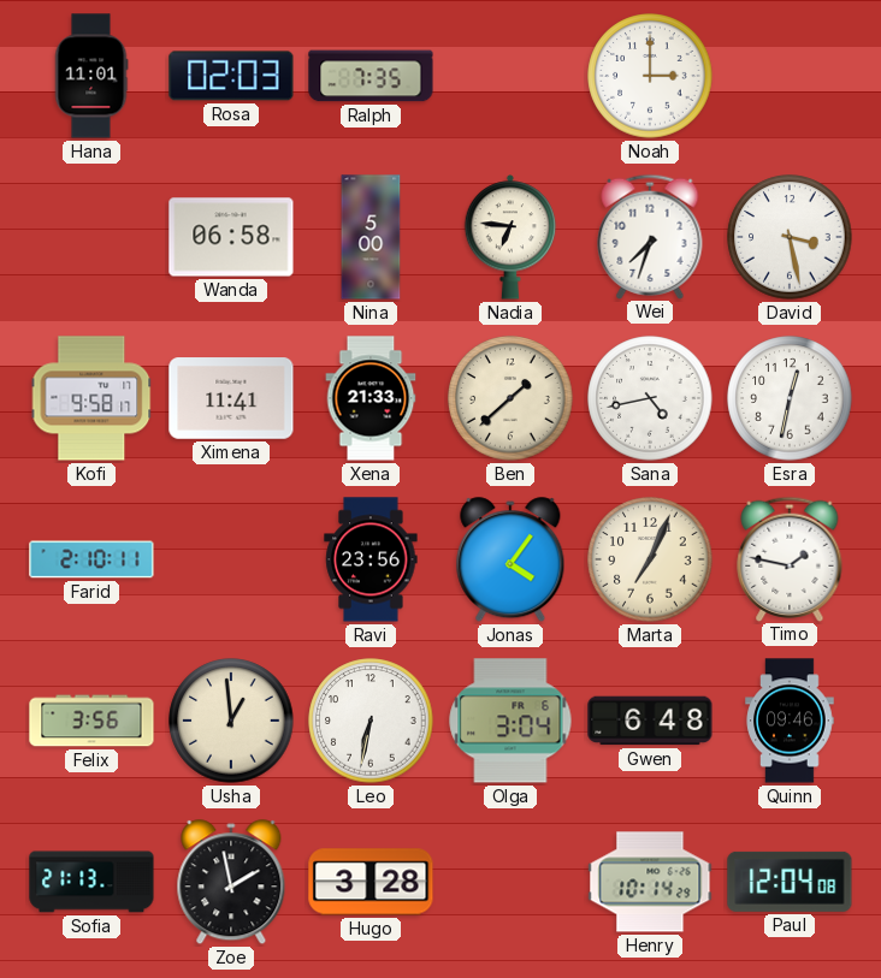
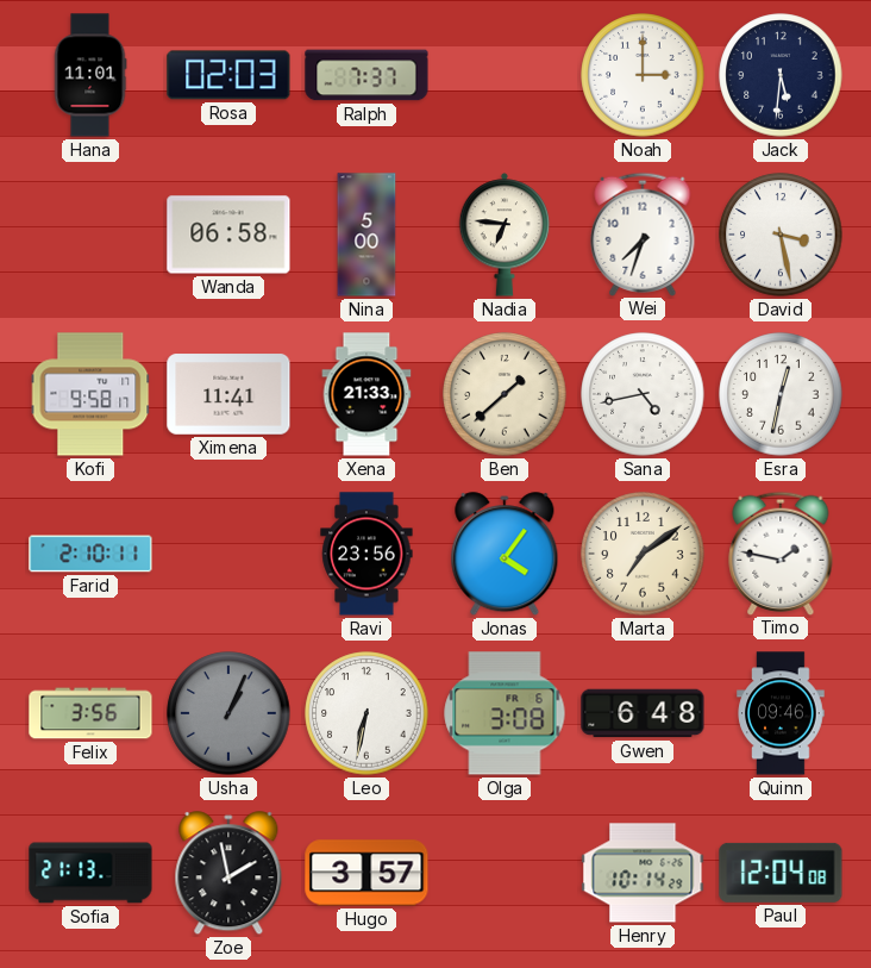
Ralph: 7:35 -> 7:37 (366, 75)
Jack: none -> 5:31 (781, 75)
Marta: 7:04 -> 7:09 (643, 554)
Usha: 12:59 -> 1:04 (228, 713)
Usha dial: cream -> grey (228, 713)
Olga: 3:04 -> 3:08 (505, 713)
Hugo: 3:28 -> 3:57 (366, 873)
